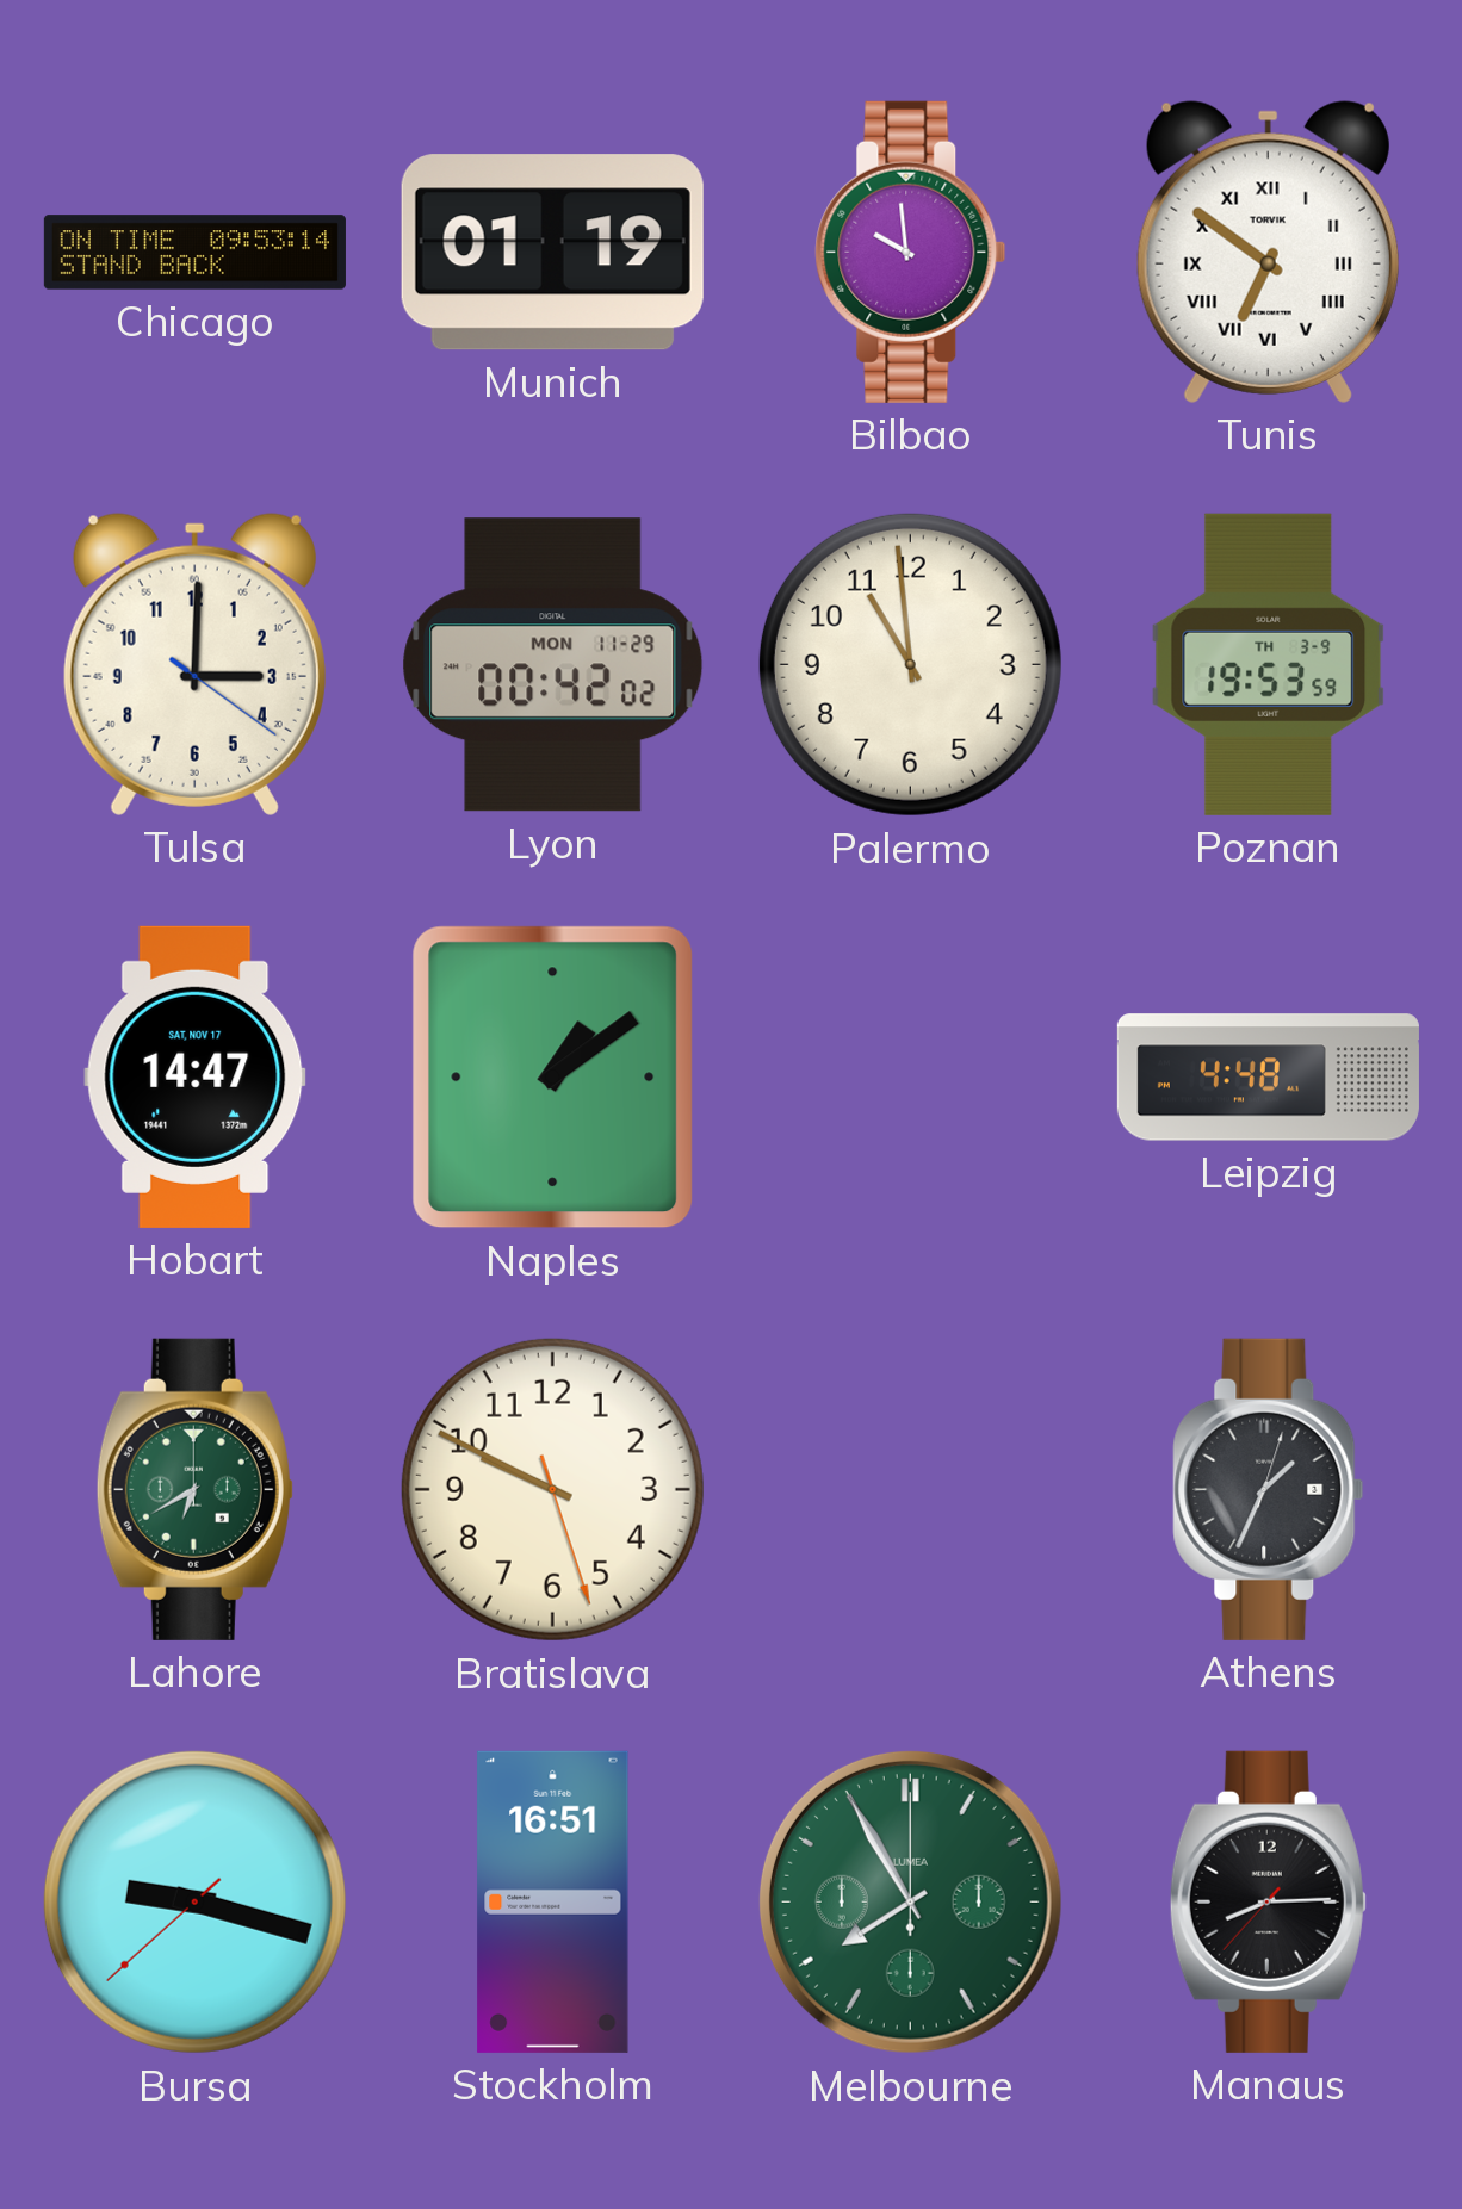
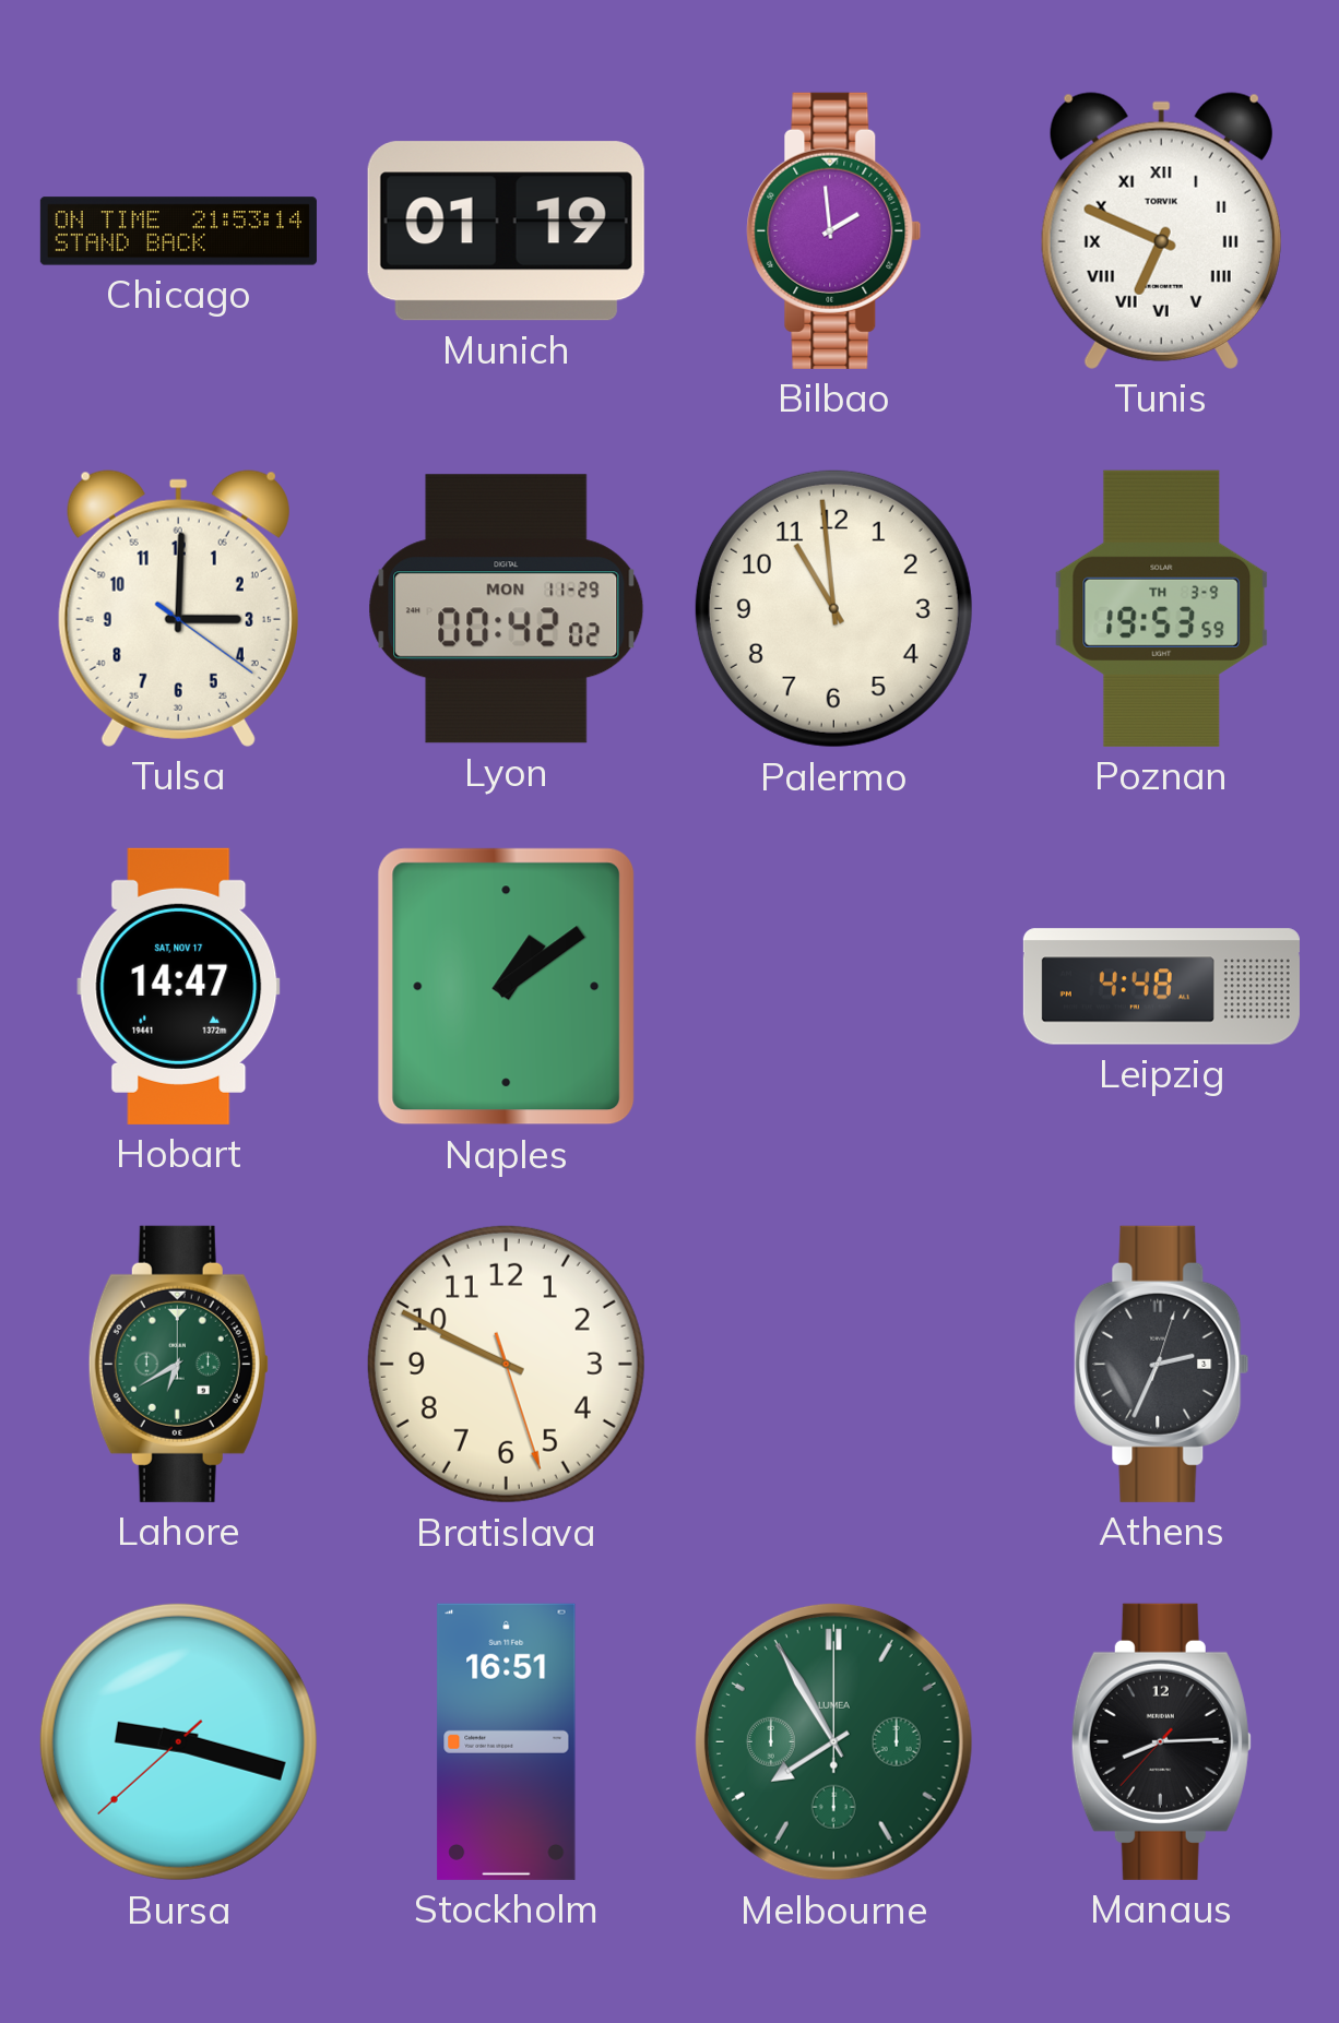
Chicago: 09:53 -> 21:53 (178, 231)
Bilbao: 9:59 -> 1:59 (834, 230)
Tunis: 6:51 -> 6:49 (1161, 230)
Athens: 1:34 -> 2:34 (1162, 1364)
